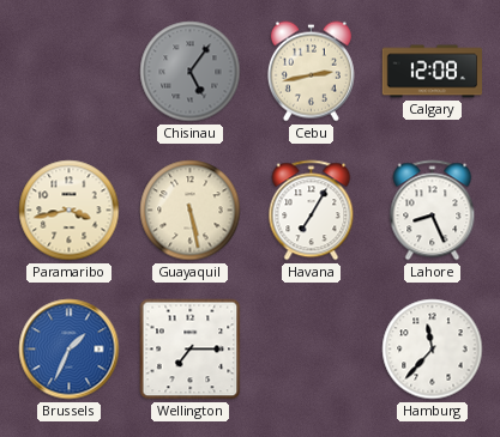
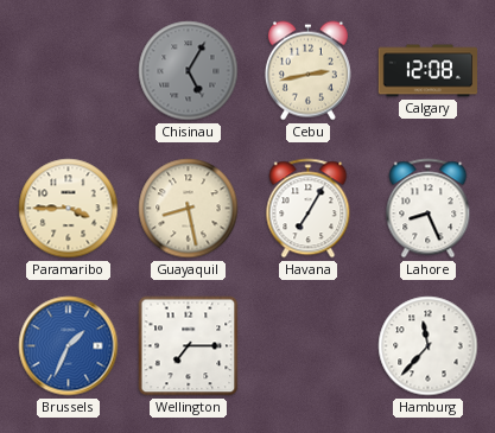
Chisinau: 5:06 -> 5:05 (189, 71)
Paramaribo: 3:43 -> 3:45 (69, 209)
Guayaquil: 5:28 -> 8:28 (189, 209)
